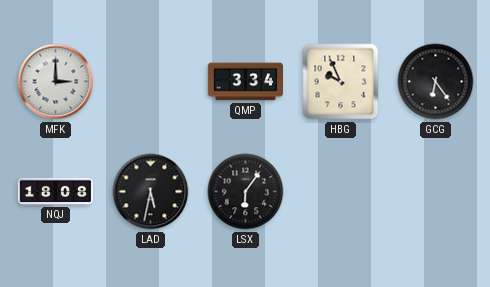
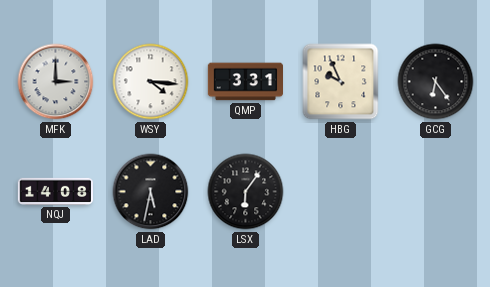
WSY: none -> 4:16 (151, 82)
QMP: 3:34 -> 3:31 (245, 82)
NQJ: 18:08 -> 14:08 (56, 191)
